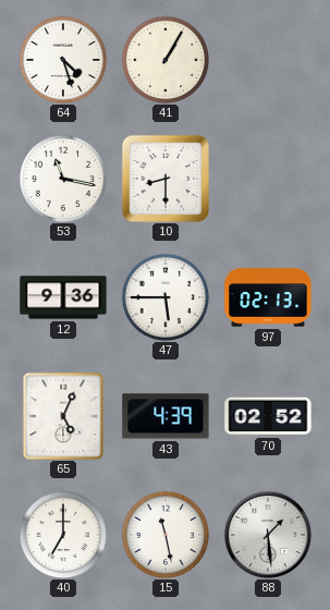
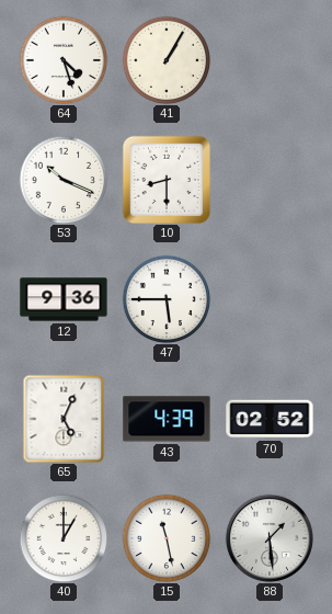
53: 11:17 -> 10:19 (64, 180)
97: 02:13 -> none (268, 297)
40: 7:00 -> 1:00 (64, 538)
